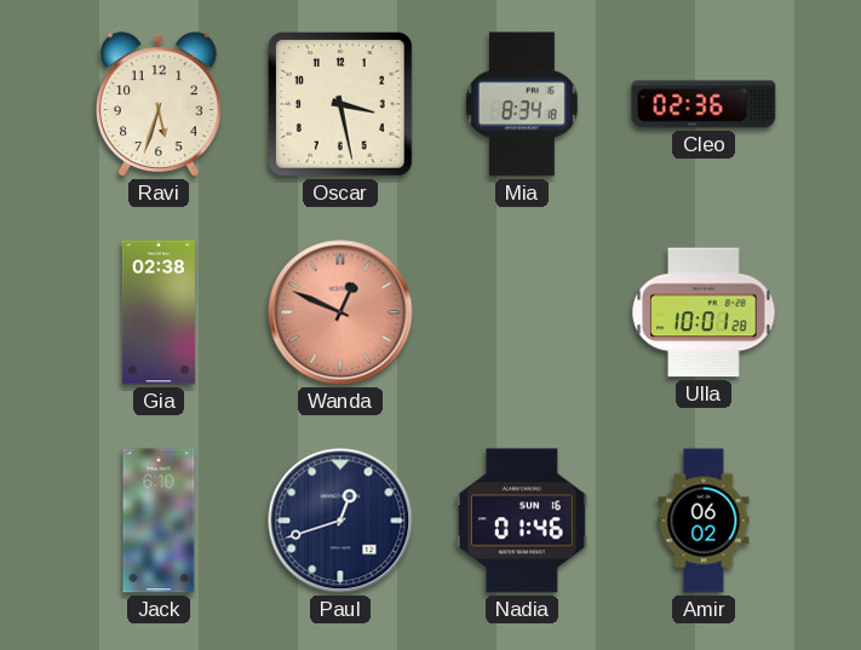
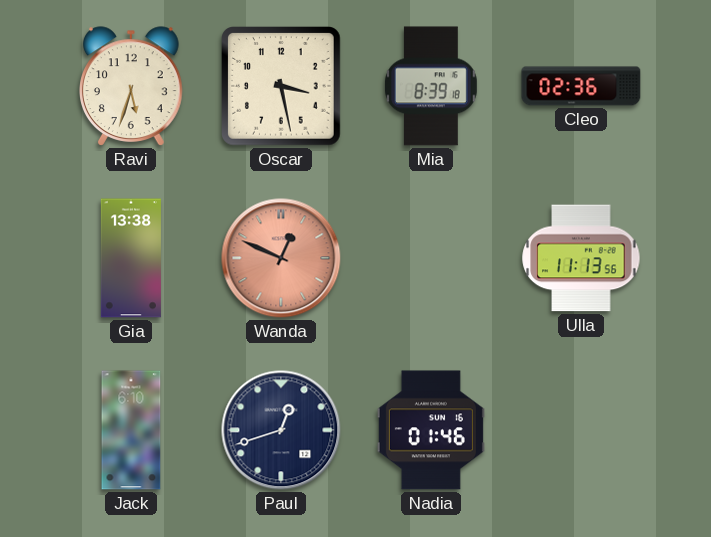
Mia: 8:34 -> 8:39 (431, 86)
Gia: 02:38 -> 13:38 (131, 258)
Ulla: 10:01 -> 11:13 (581, 258)
Amir: 06:02 -> none (704, 520)
